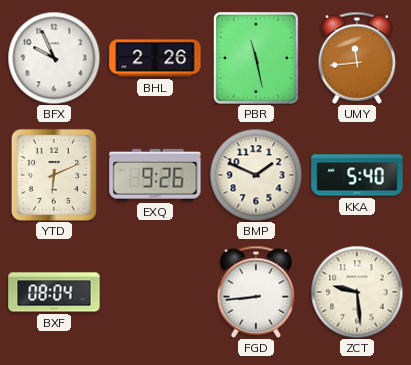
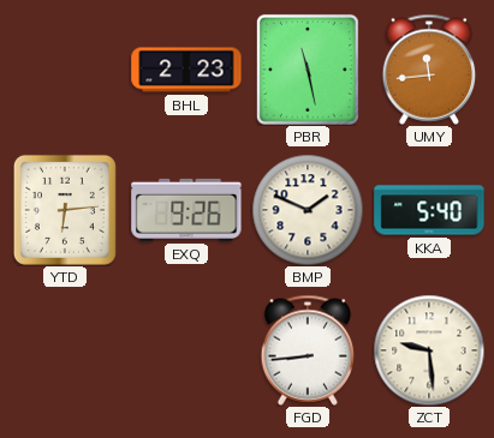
BFX: 9:56 -> none (54, 58)
BHL: 2:26 -> 2:23 (186, 70)
YTD: 6:11 -> 6:14 (65, 210)
BXF: 08:04 -> none (54, 292)
